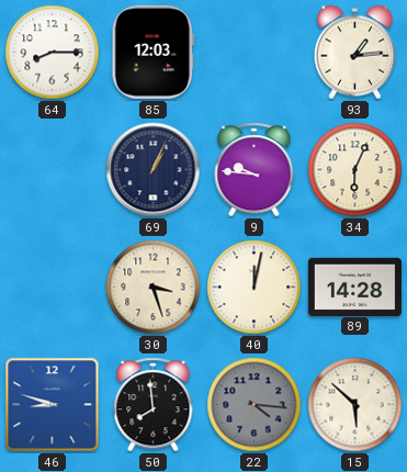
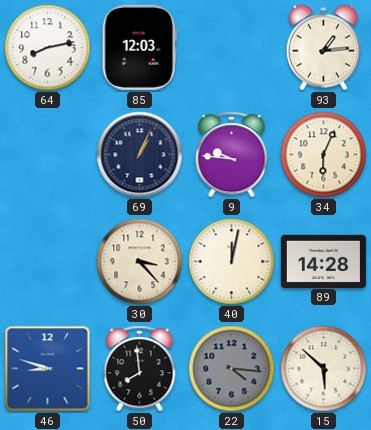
64: 8:15 -> 8:13 (48, 48)
30: 3:27 -> 3:23 (140, 262)
